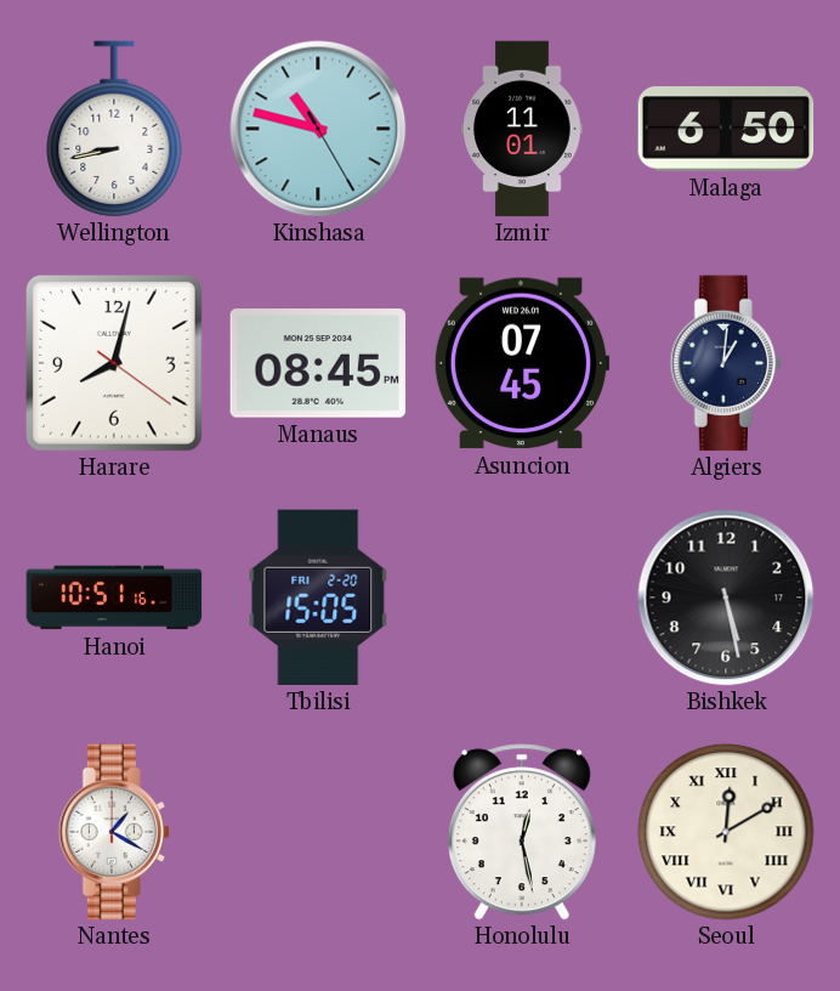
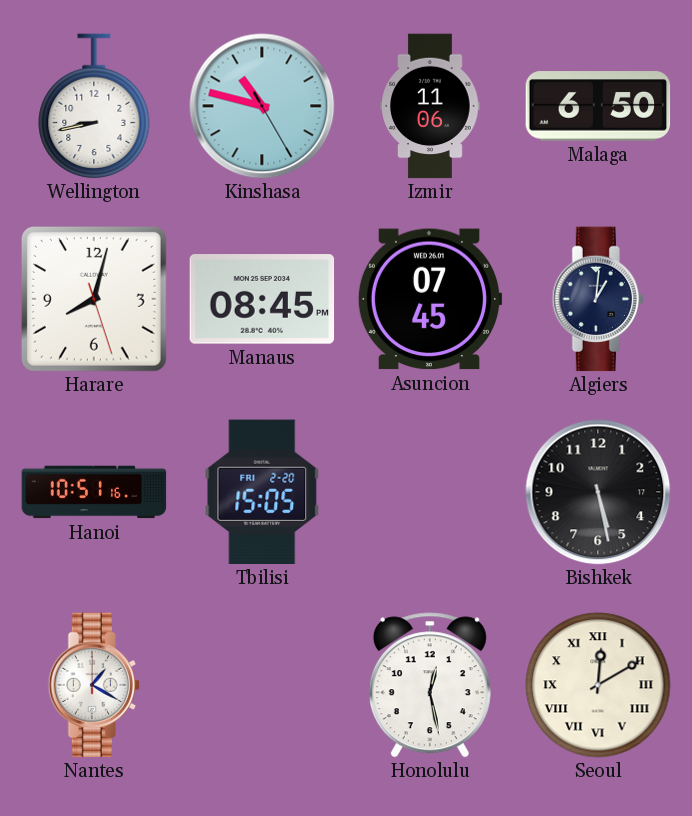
Izmir: 11:01 -> 11:06 (430, 106)
Harare: 8:02:21 -> 8:02:27 (94, 299)
